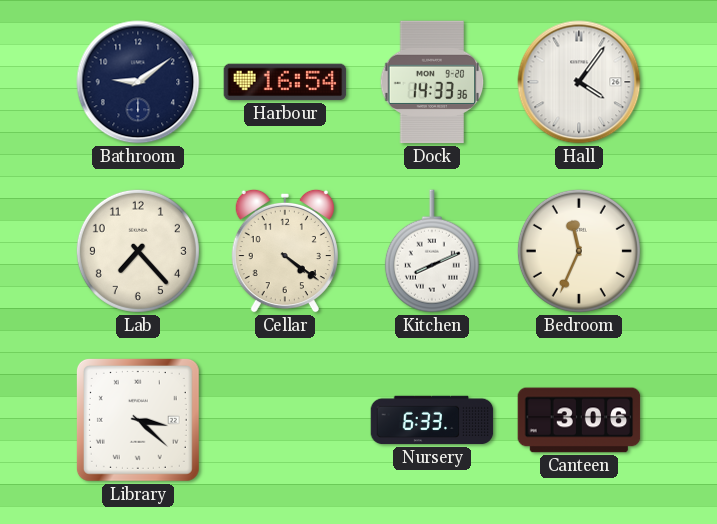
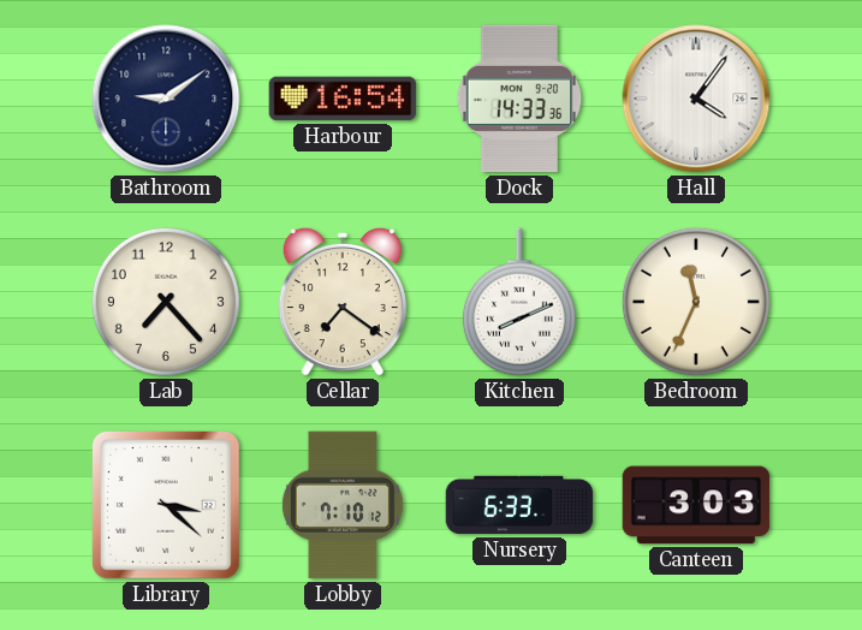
Cellar: 4:21 -> 7:21 (343, 302)
Lobby: none -> 7:10 (343, 505)
Canteen: 3:06 -> 3:03 (696, 505)
